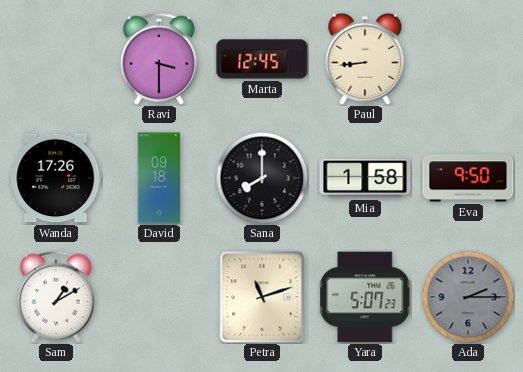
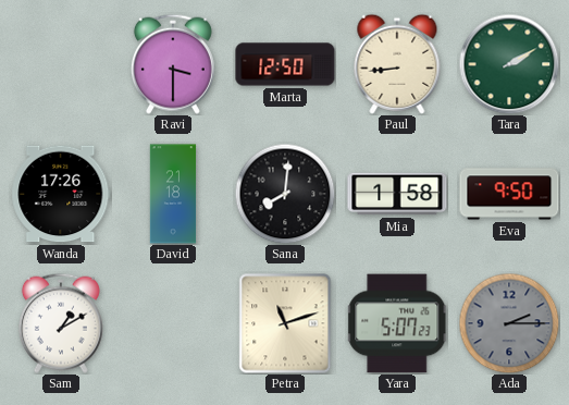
Marta: 12:45 -> 12:50 (285, 64)
Tara: none -> 2:10 (509, 64)
David: 09:18 -> 21:18 (173, 194)
Sana: 8:00 -> 8:01 (285, 194)
